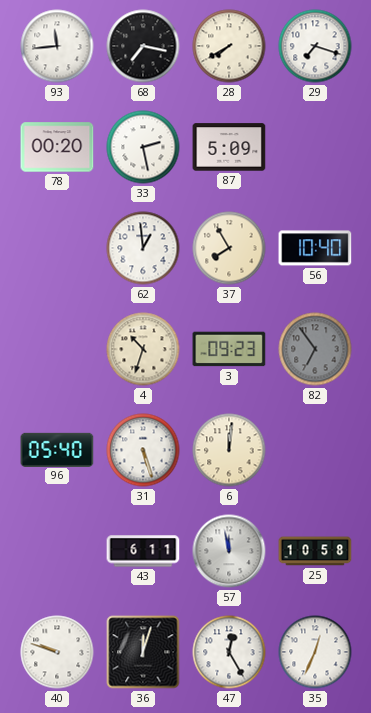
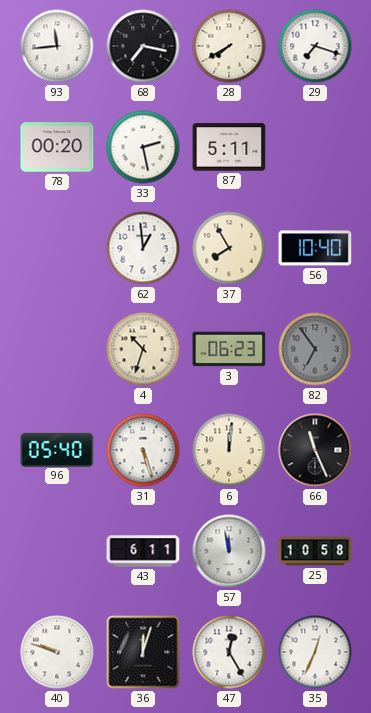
87: 5:09 -> 5:11 (229, 147)
3: 09:23 -> 06:23 (229, 349)
66: none -> 11:26 (315, 450)
